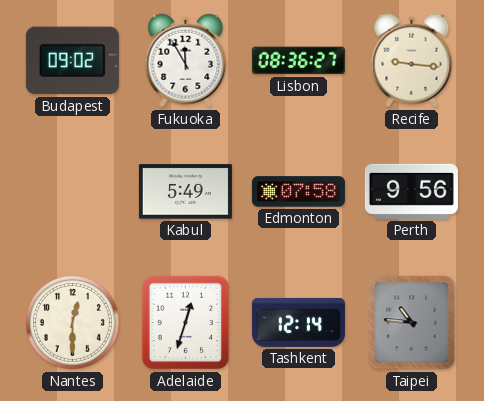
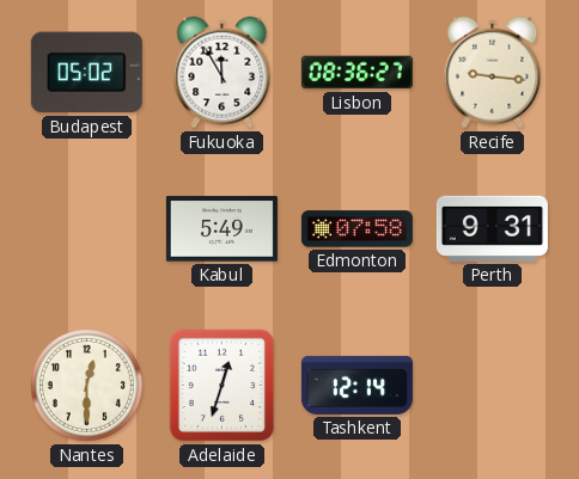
Budapest: 09:02 -> 05:02 (86, 73)
Perth: 9:56 -> 9:31 (492, 228)
Taipei: 10:46 -> none (412, 323)
